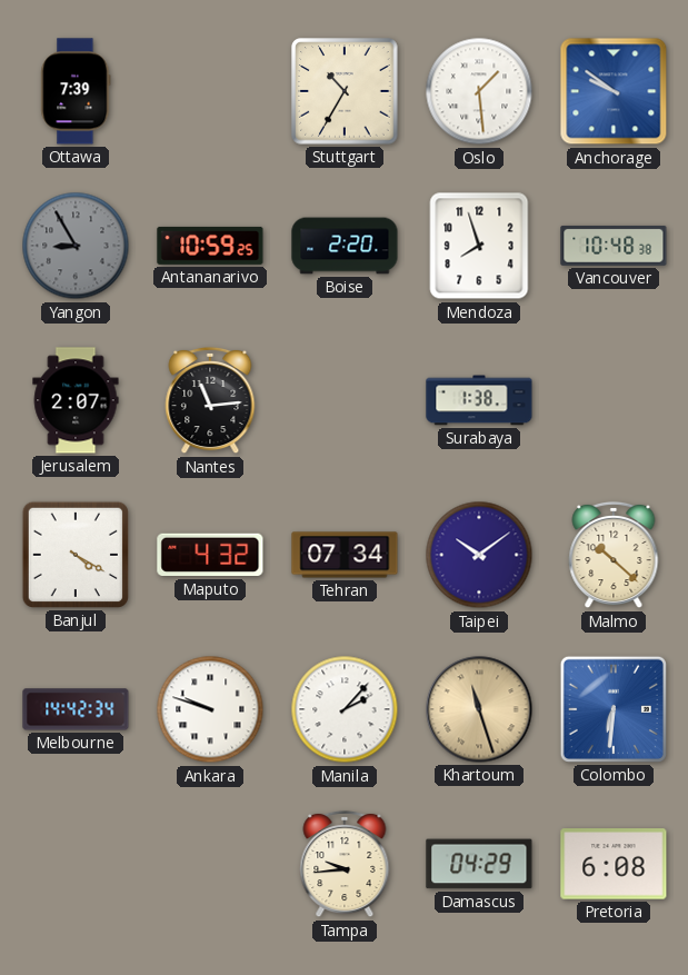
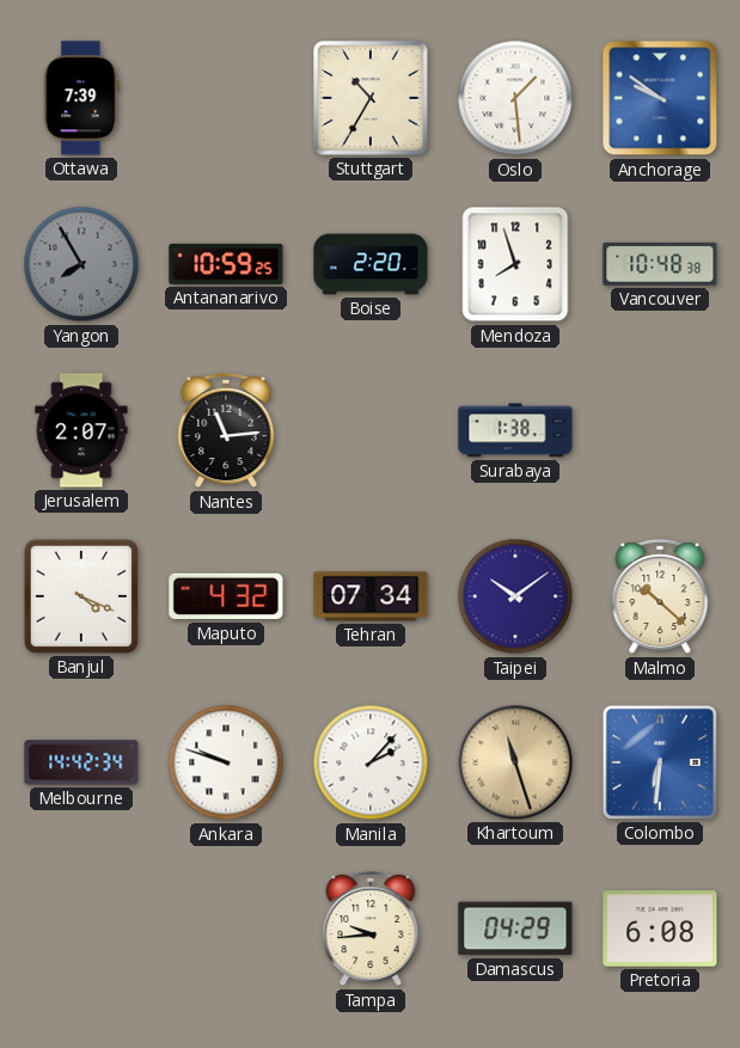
Yangon: 8:55 -> 7:55 (81, 264)
Banjul: 4:20 -> 4:19 (81, 596)
